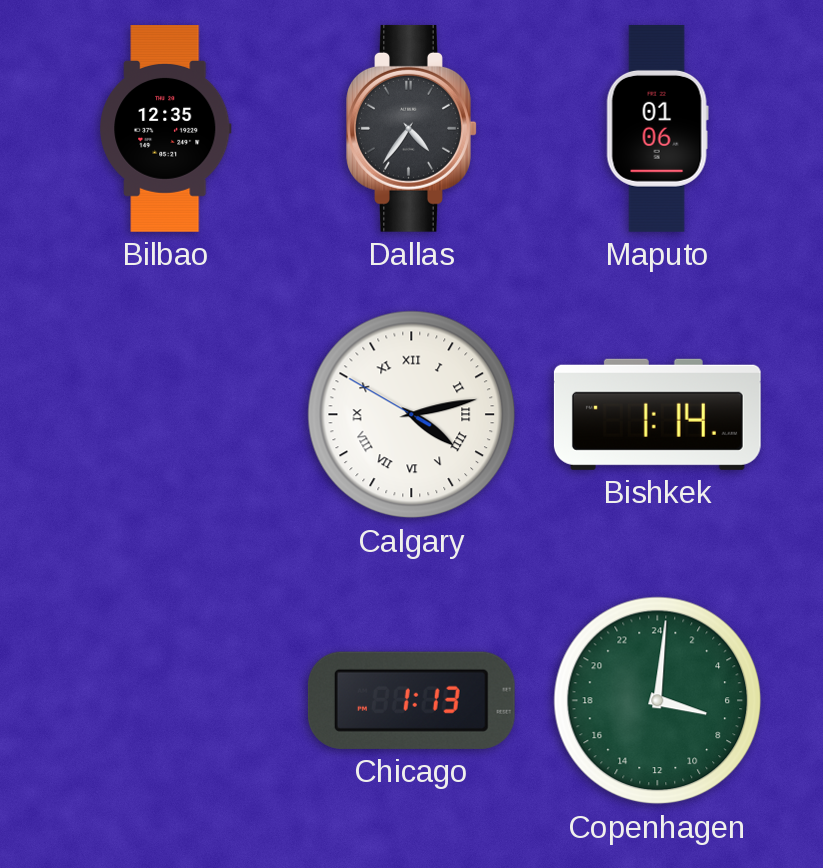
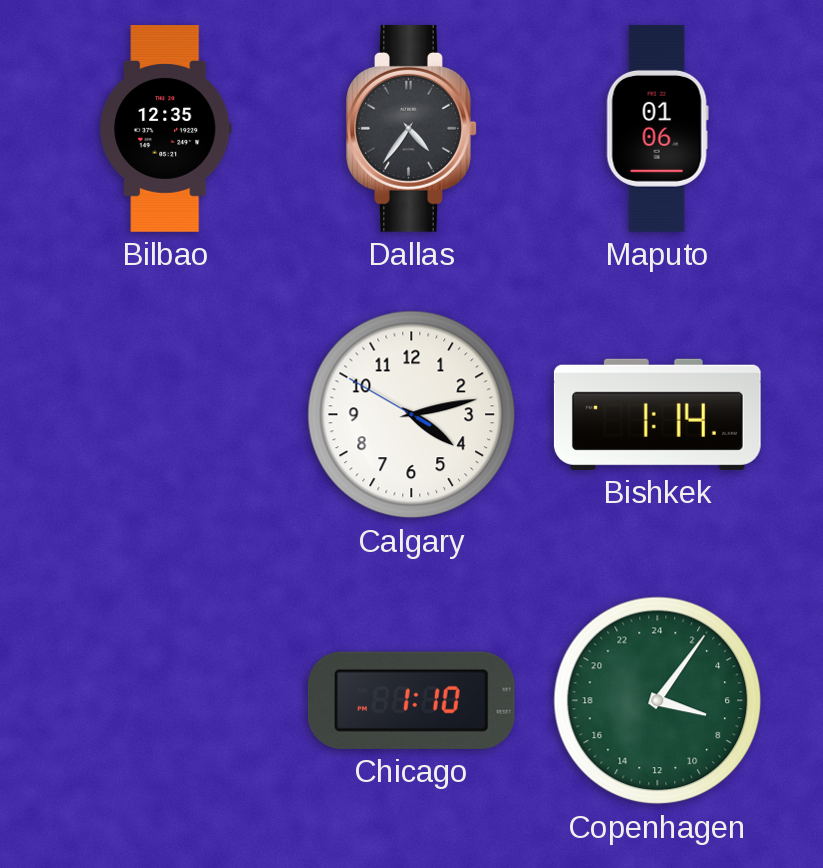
Calgary numerals: Roman -> Arabic (412, 415)
Chicago: 1:13 -> 1:10 (411, 700)
Copenhagen: 7:01 -> 7:06 (658, 701)
